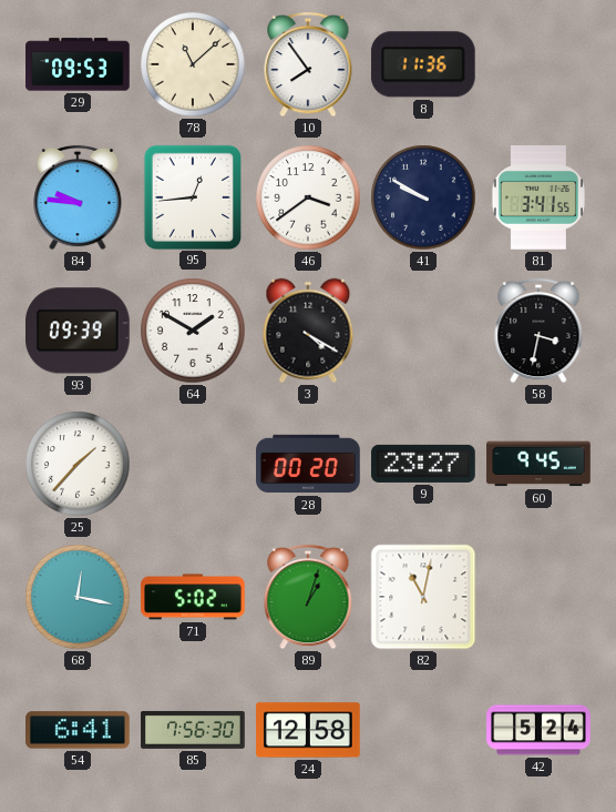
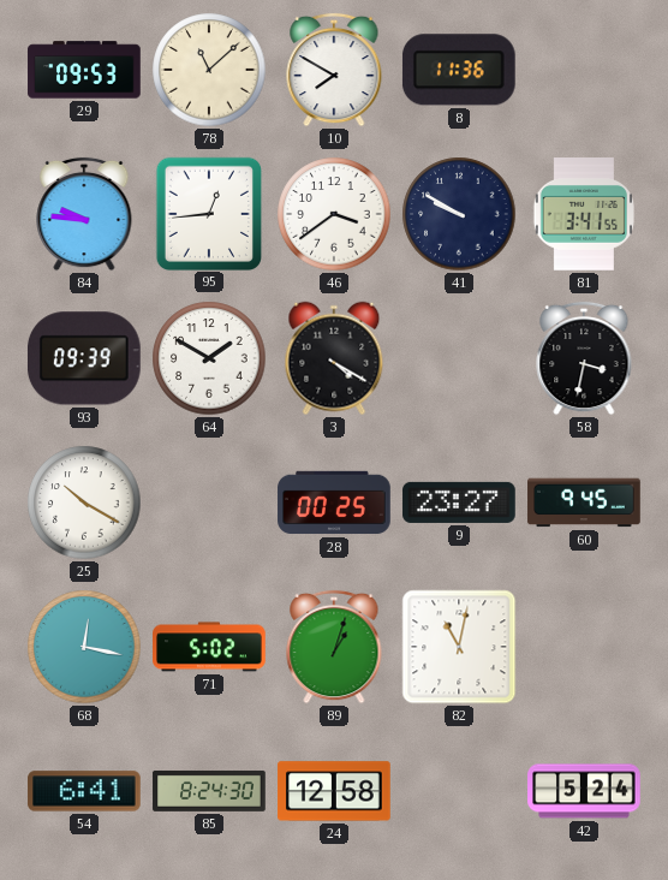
10: 7:54 -> 7:50 (334, 70)
25: 1:37 -> 10:20 (84, 503)
28: 00:20 -> 00:25 (334, 503)
85: 7:56 -> 8:24 (209, 791)
